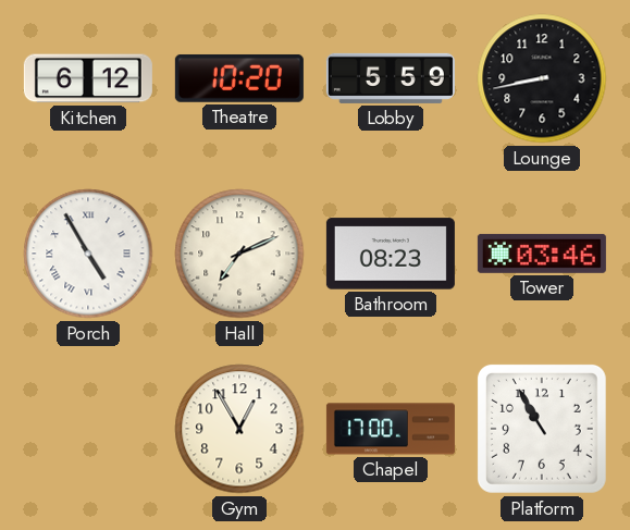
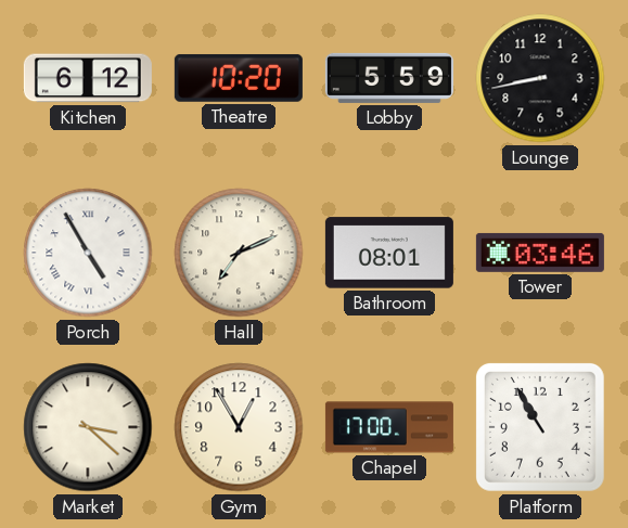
Bathroom: 08:23 -> 08:01 (389, 253)
Market: none -> 3:22 (88, 427)
